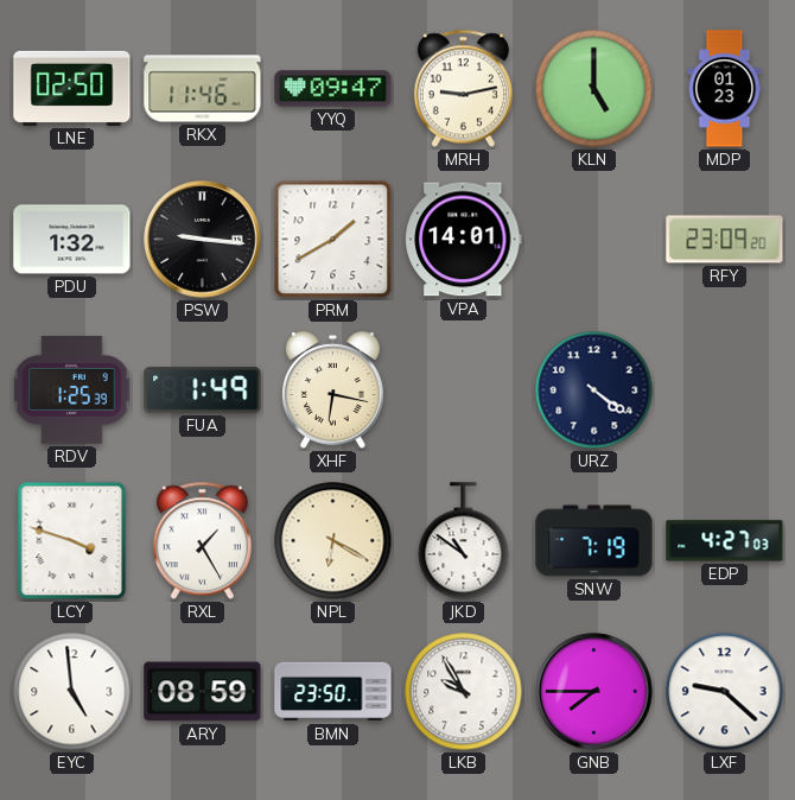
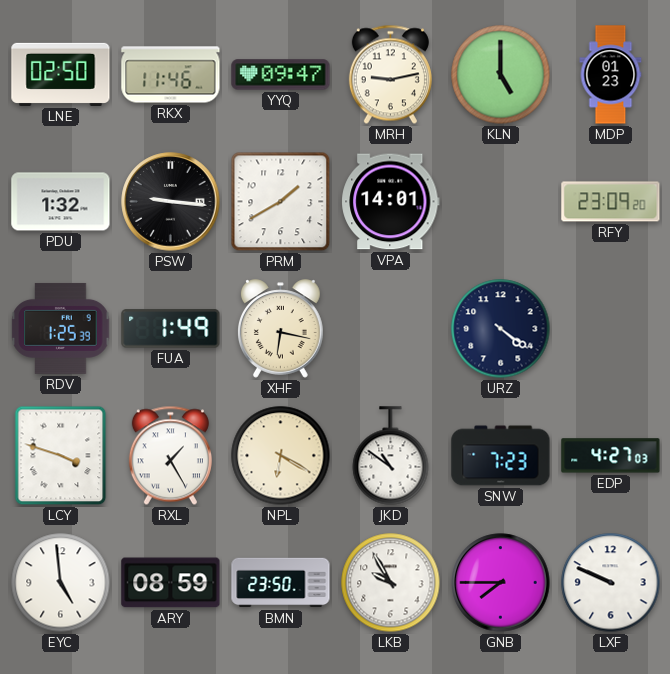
SNW: 7:19 -> 7:23 (501, 456)
LXF: 9:22 -> 9:49 (611, 583)
